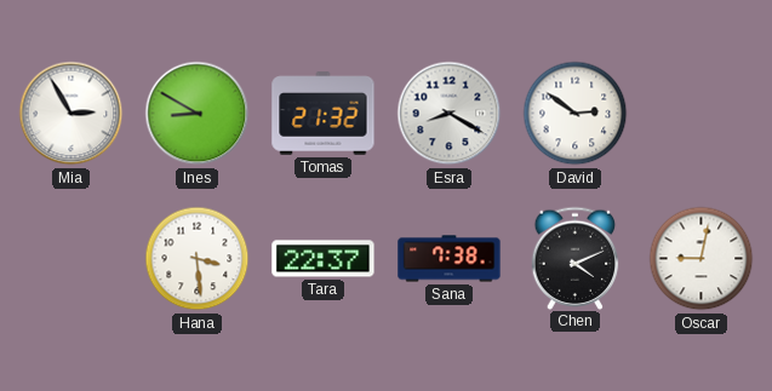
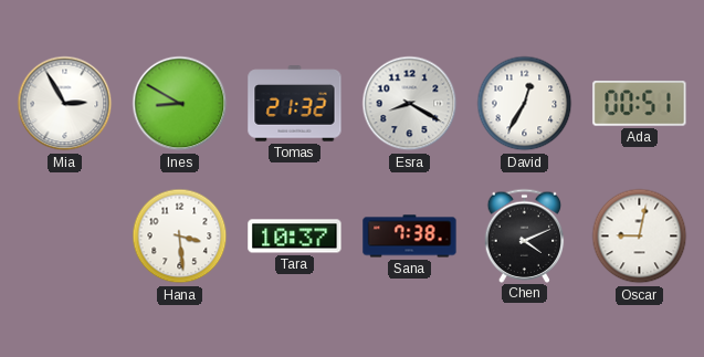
David: 2:51 -> 12:35 (525, 104)
Ada: none -> 00:51 (640, 104)
Tara: 22:37 -> 10:37 (295, 237)
